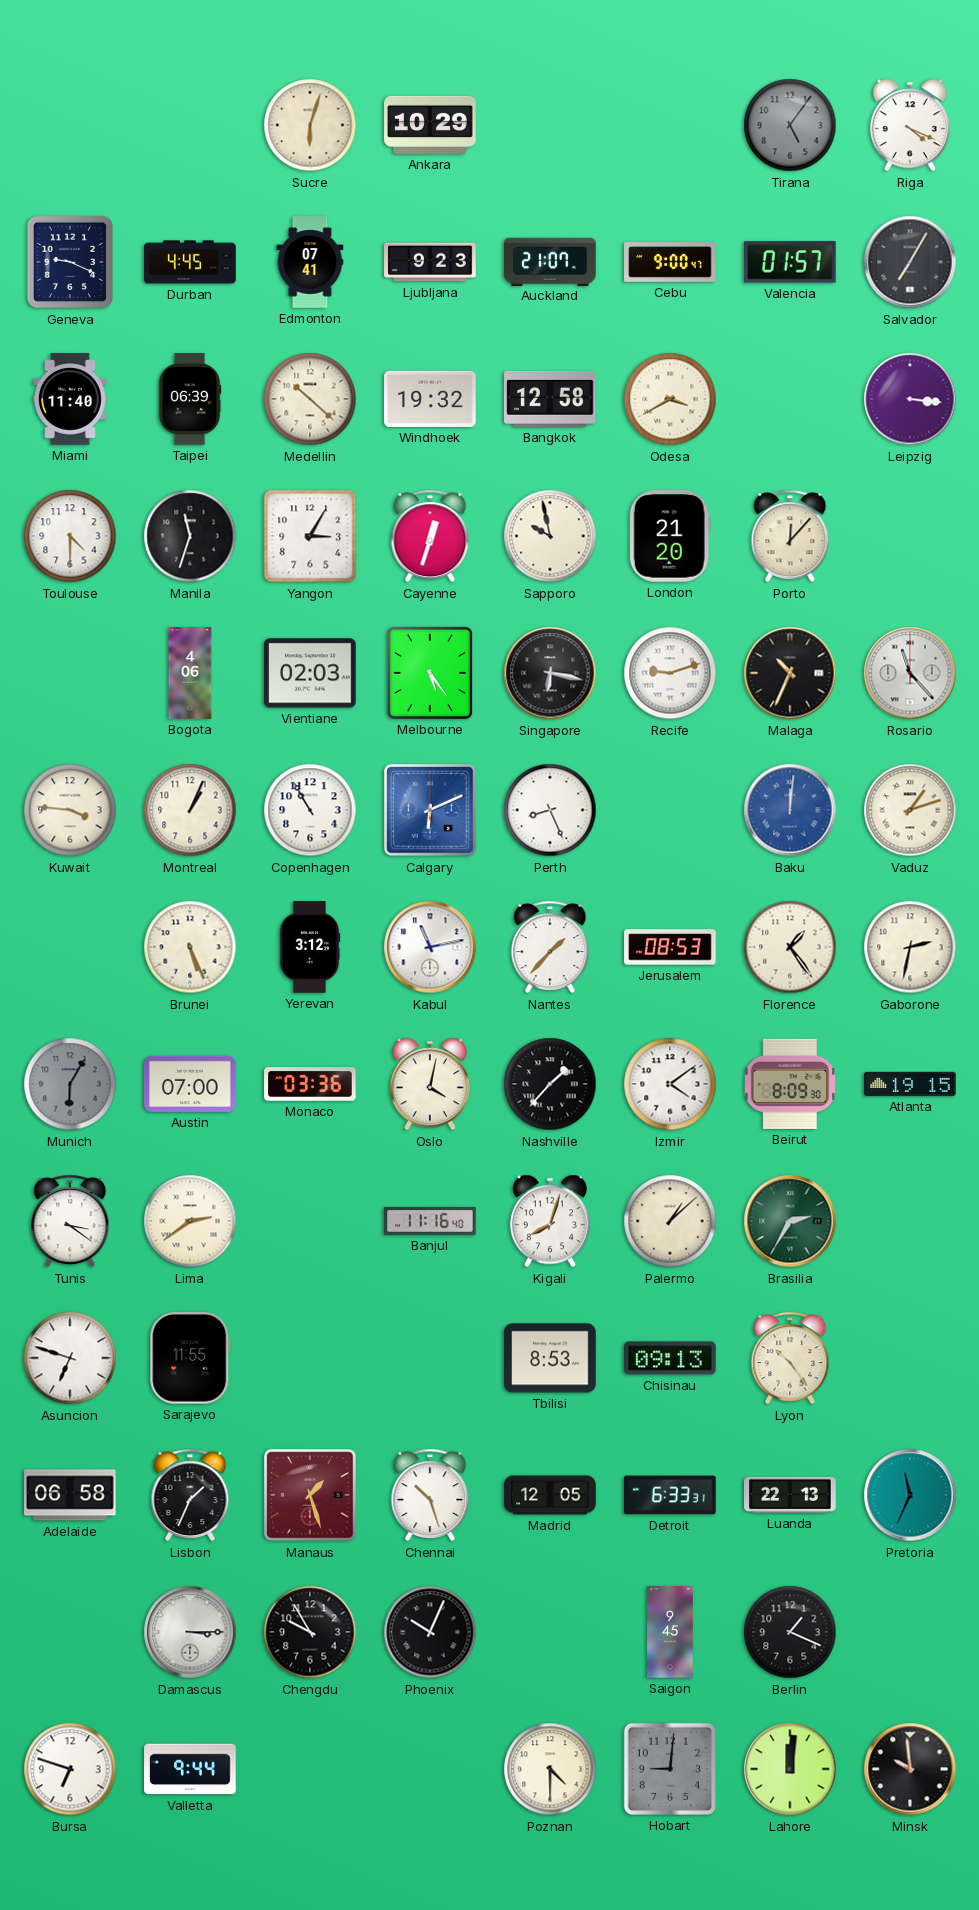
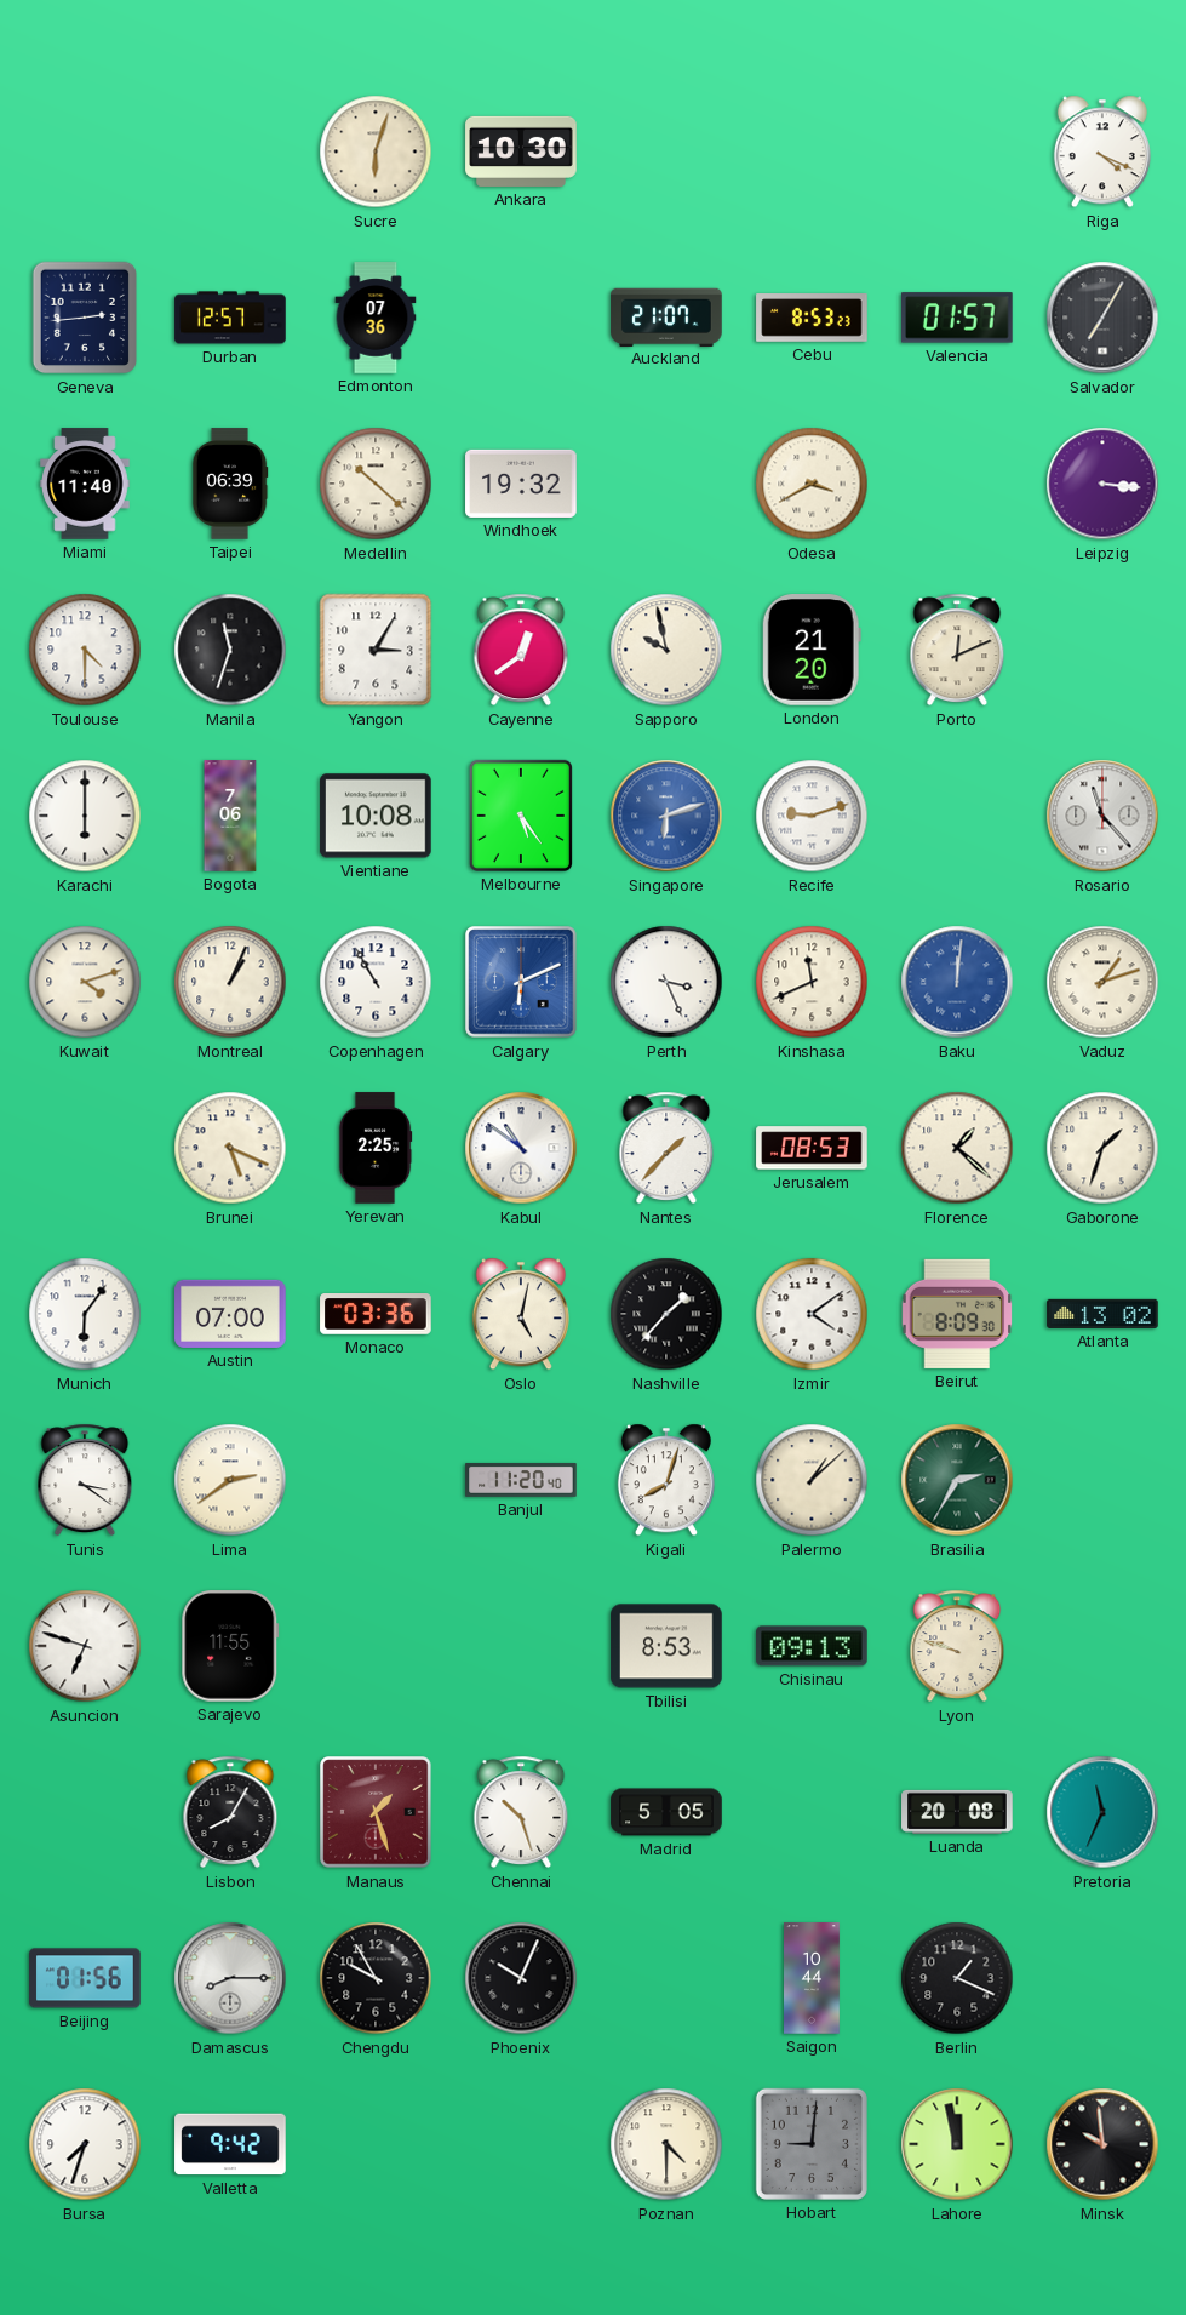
Ankara: 10:29 -> 10:30 (521, 152)
Tirana: 5:06 -> none (790, 125)
Geneva: 9:19 -> 2:44 (85, 318)
Durban: 4:45 -> 12:57 (230, 318)
Edmonton: 07:41 -> 07:36 (376, 318)
Ljubljana: 9:23 -> none (430, 262)
Cebu: 9:00 -> 8:53 (812, 318)
Bangkok: 12:58 -> none (550, 399)
Cayenne: 12:33 -> 12:39 (521, 650)
Porto: 12:07 -> 12:11 (957, 650)
Karachi: none -> 6:00 (85, 816)
Bogota: 4:06 -> 7:06 (230, 816)
Vientiane: 02:03 -> 10:08 (376, 816)
Singapore: 6:17 -> 6:12 (666, 816)
Singapore dial: black -> blue (666, 816)
Malaga: 10:34 -> none (790, 673)
Kuwait: 3:46 -> 4:12 (85, 982)
Perth: 8:26 -> 3:26 (666, 982)
Kinshasa: none -> 11:41 (812, 982)
Brunei: 5:26 -> 5:19 (230, 1148)
Yerevan: 3:12 -> 2:25 (376, 1148)
Kabul: 11:13 -> 10:51 (521, 1148)
Florence: 1:24 -> 1:22 (957, 1148)
Gaborone: 2:32 -> 1:33 (1102, 1148)
Munich: 6:05 -> 6:06 (85, 1314)
Munich dial: grey -> white (85, 1314)
Oslo: 4:02 -> 5:02 (521, 1314)
Atlanta: 19:15 -> 13:02 (1102, 1314)
Banjul: 11:16 -> 11:20 (521, 1480)
Lyon: 10:24 -> 9:48 (957, 1646)
Adelaide: 06:58 -> none (70, 1495)
Lisbon: 1:34 -> 8:05 (230, 1812)
Madrid: 12:05 -> 5:05 (666, 1812)
Detroit: 6:33 -> none (670, 1495)
Luanda: 22:13 -> 20:08 (957, 1812)
Beijing: none -> 01:56 (85, 1978)
Damascus: 3:15 -> 8:15 (230, 1978)
Saigon: 9:45 -> 10:44 (813, 1978)
Bursa: 6:48 -> 7:33 (85, 2144)
Valletta: 9:44 -> 9:42 (230, 2144)
Lahore: 12:01 -> 11:58 (957, 2144)
